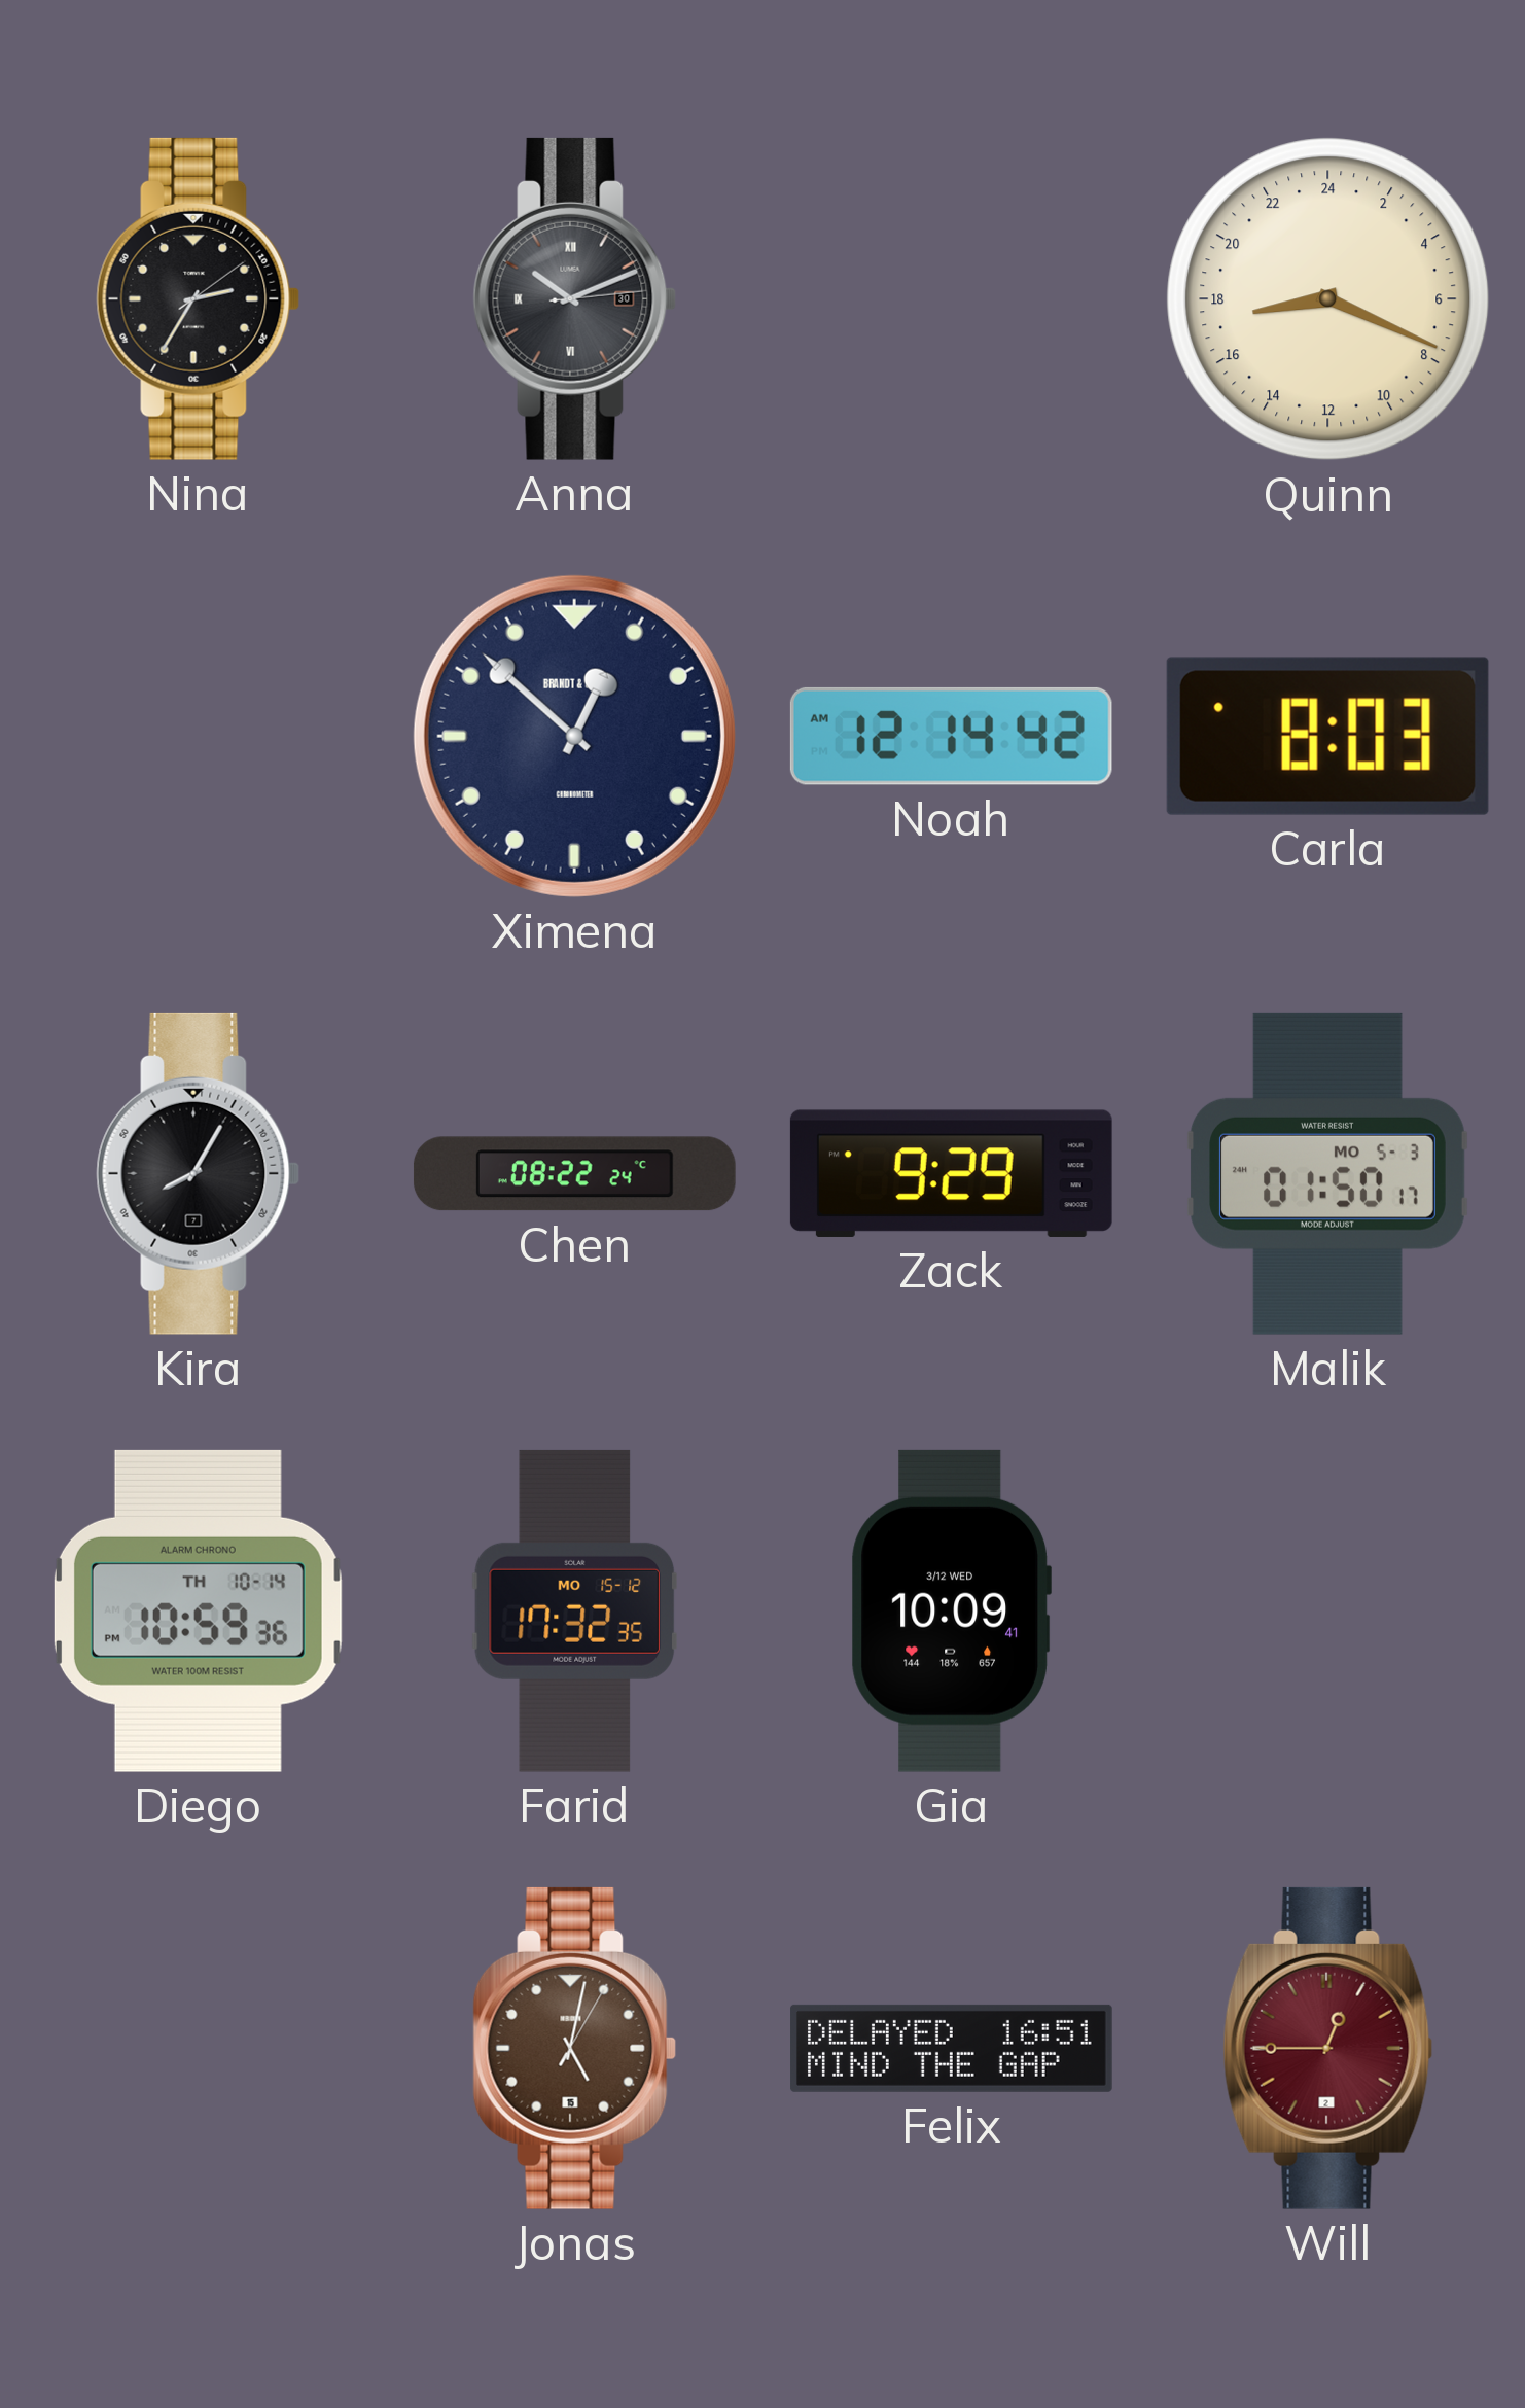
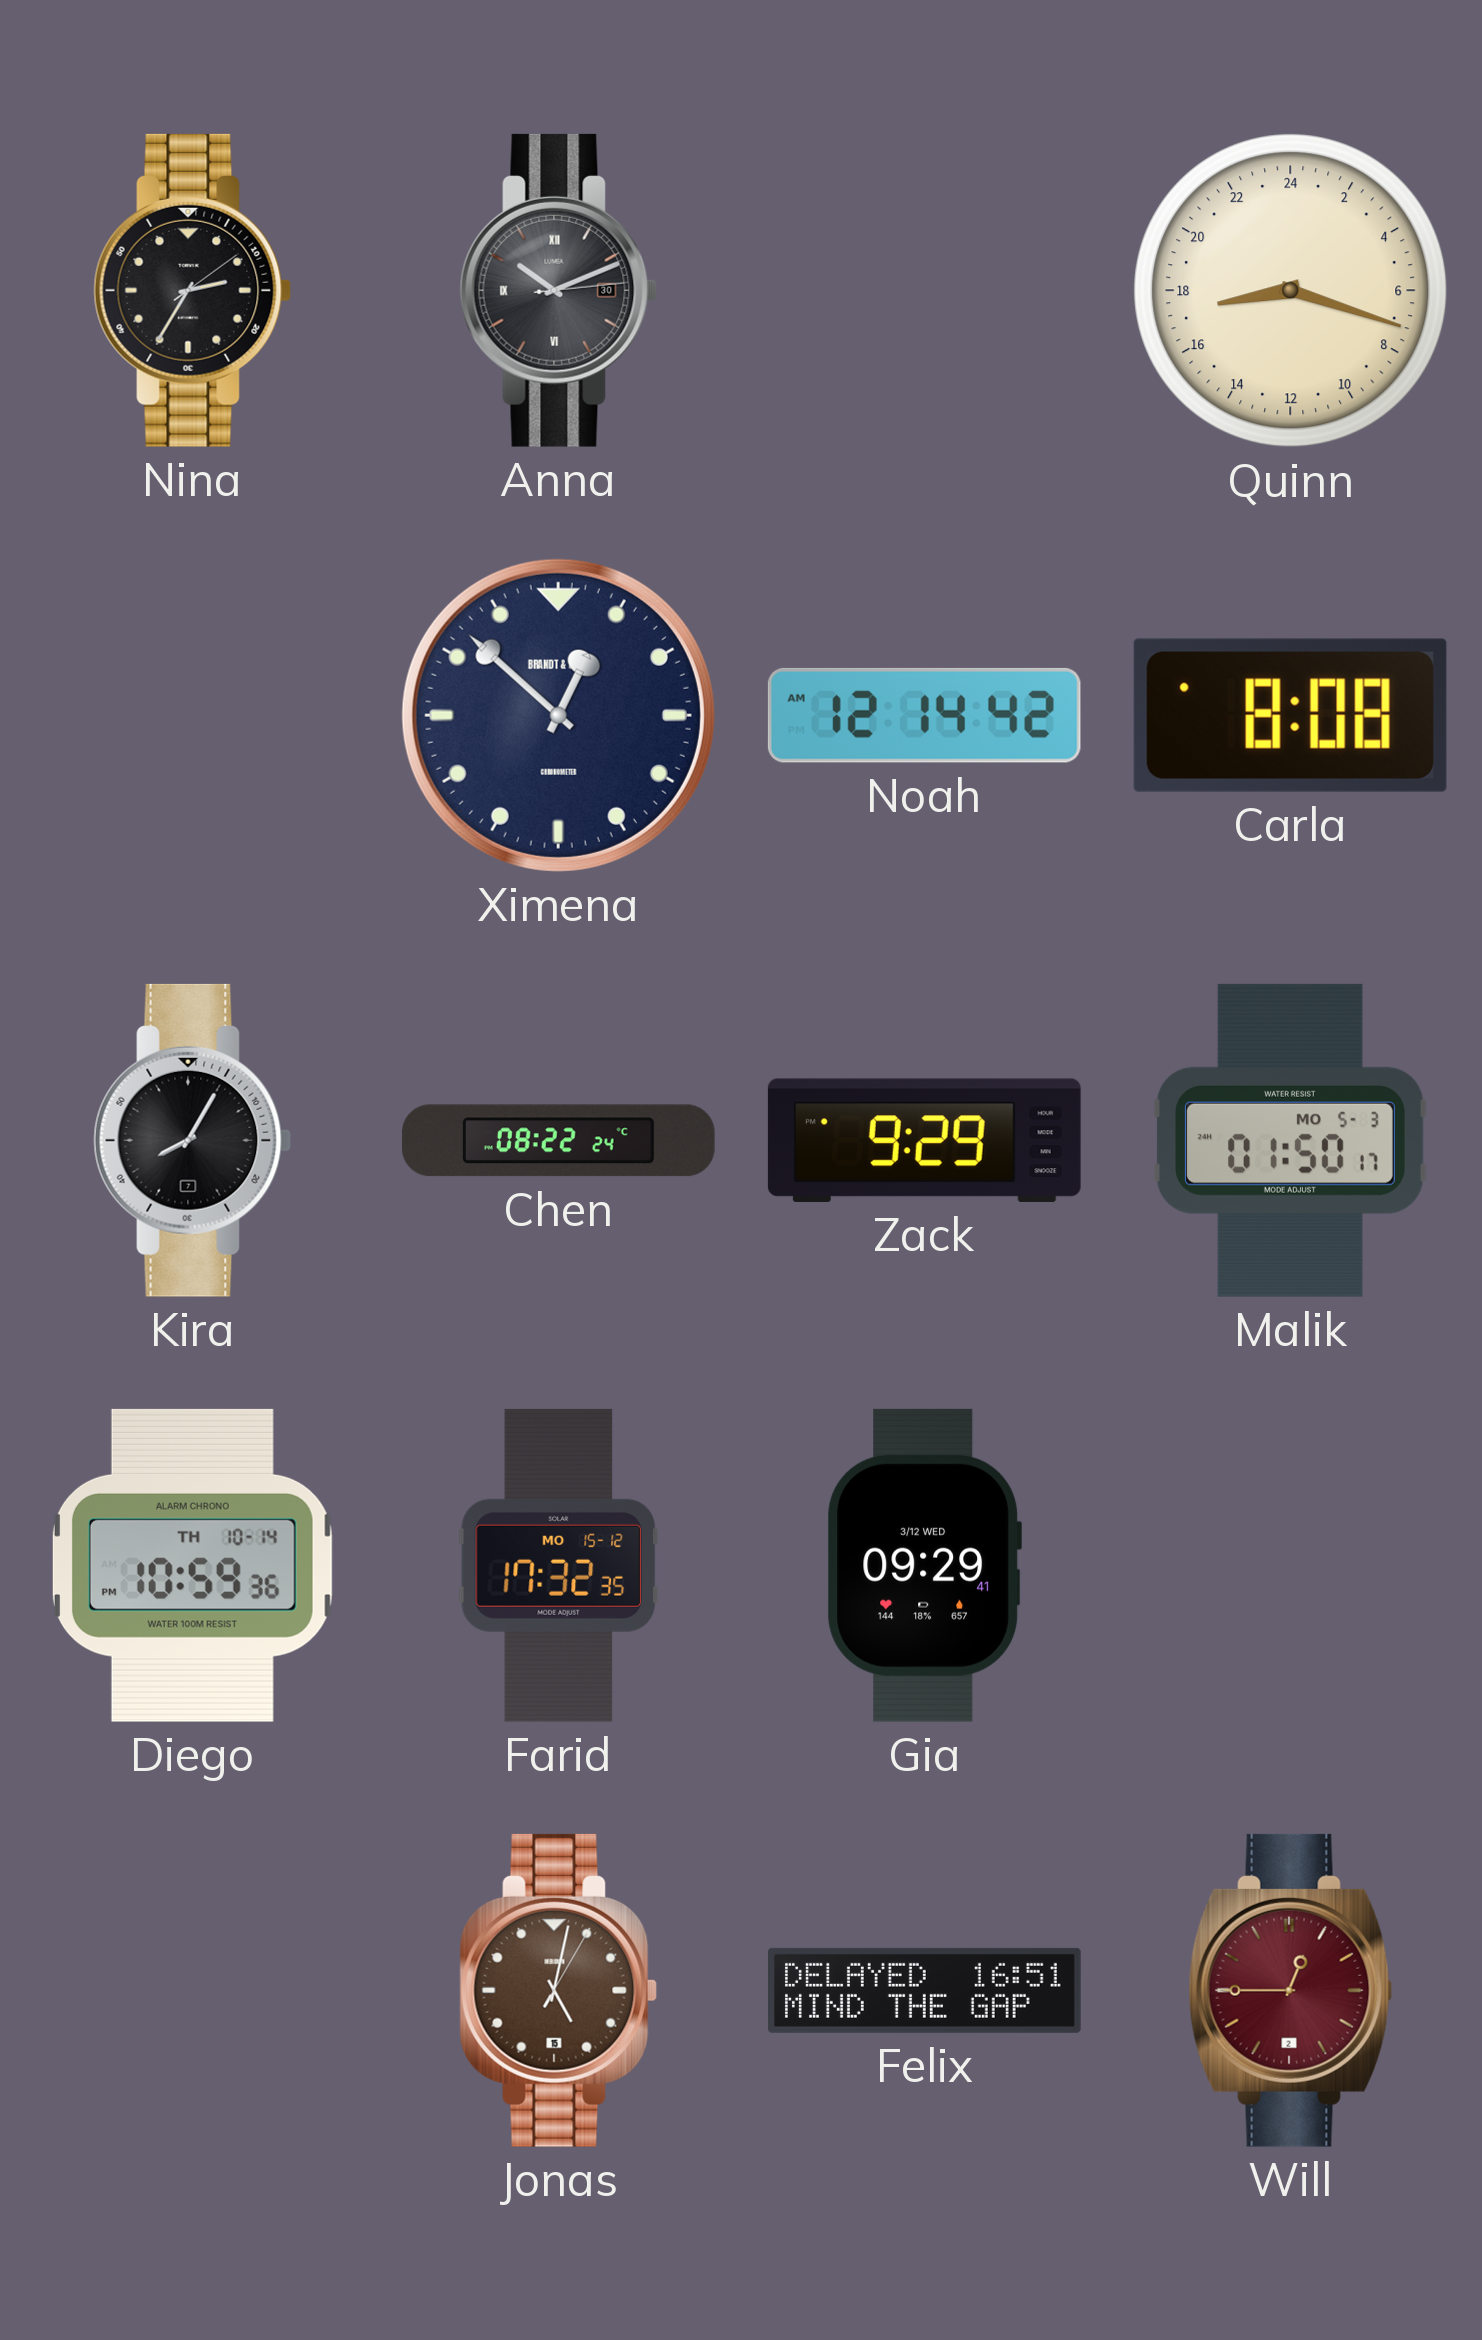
Quinn: 17:19 -> 17:18 (1291, 291)
Carla: 8:03 -> 8:08 (1290, 715)
Gia: 10:09 -> 09:29 (924, 1565)
